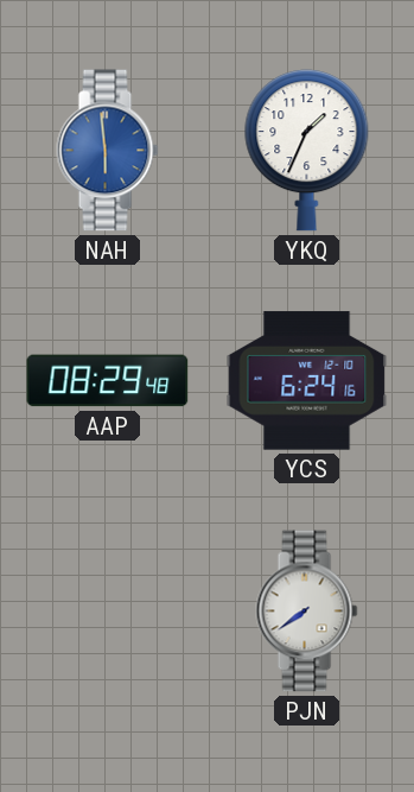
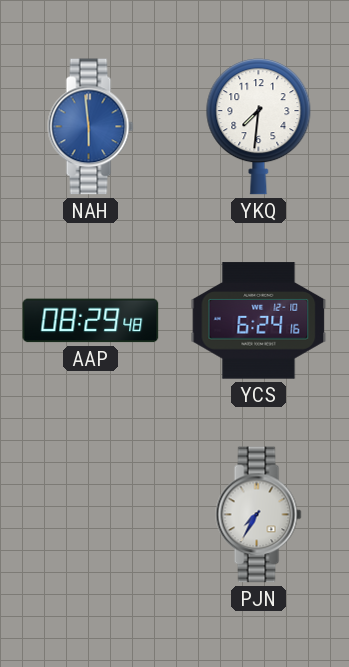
YKQ: 1:34 -> 7:31 (259, 127)
PJN: 7:39 -> 7:35 (259, 515)
